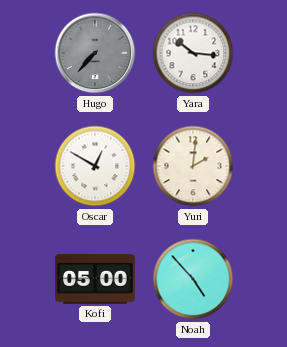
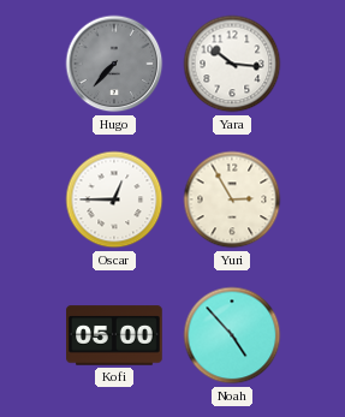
Oscar: 12:50 -> 12:45 (114, 199)
Yuri: 2:01 -> 2:55 (232, 199)
